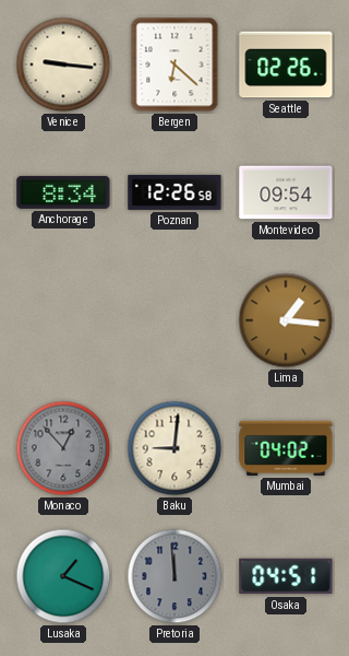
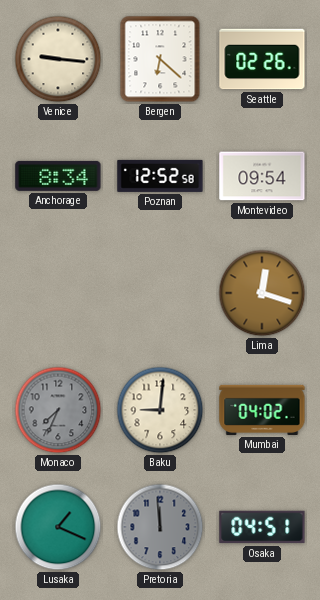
Poznan: 12:26 -> 12:52 (160, 176)
Lima: 1:16 -> 12:18 (262, 293)
Monaco: 12:53 -> 7:34 (58, 410)
